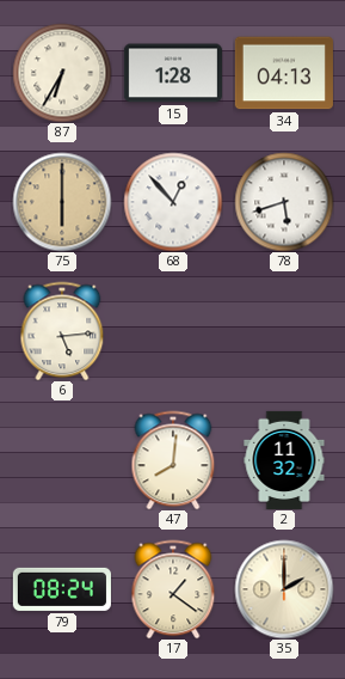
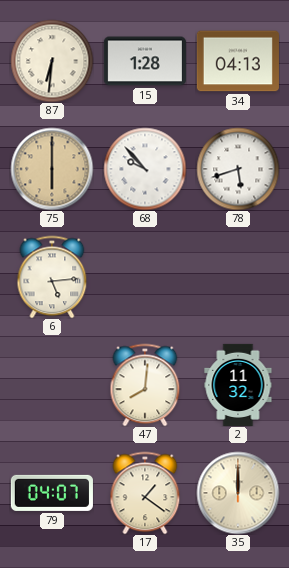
87: 6:35 -> 6:31 (52, 61)
68: 12:53 -> 9:53 (145, 169)
79: 08:24 -> 04:07 (52, 493)
35: 2:00 -> 12:00 (238, 493)
